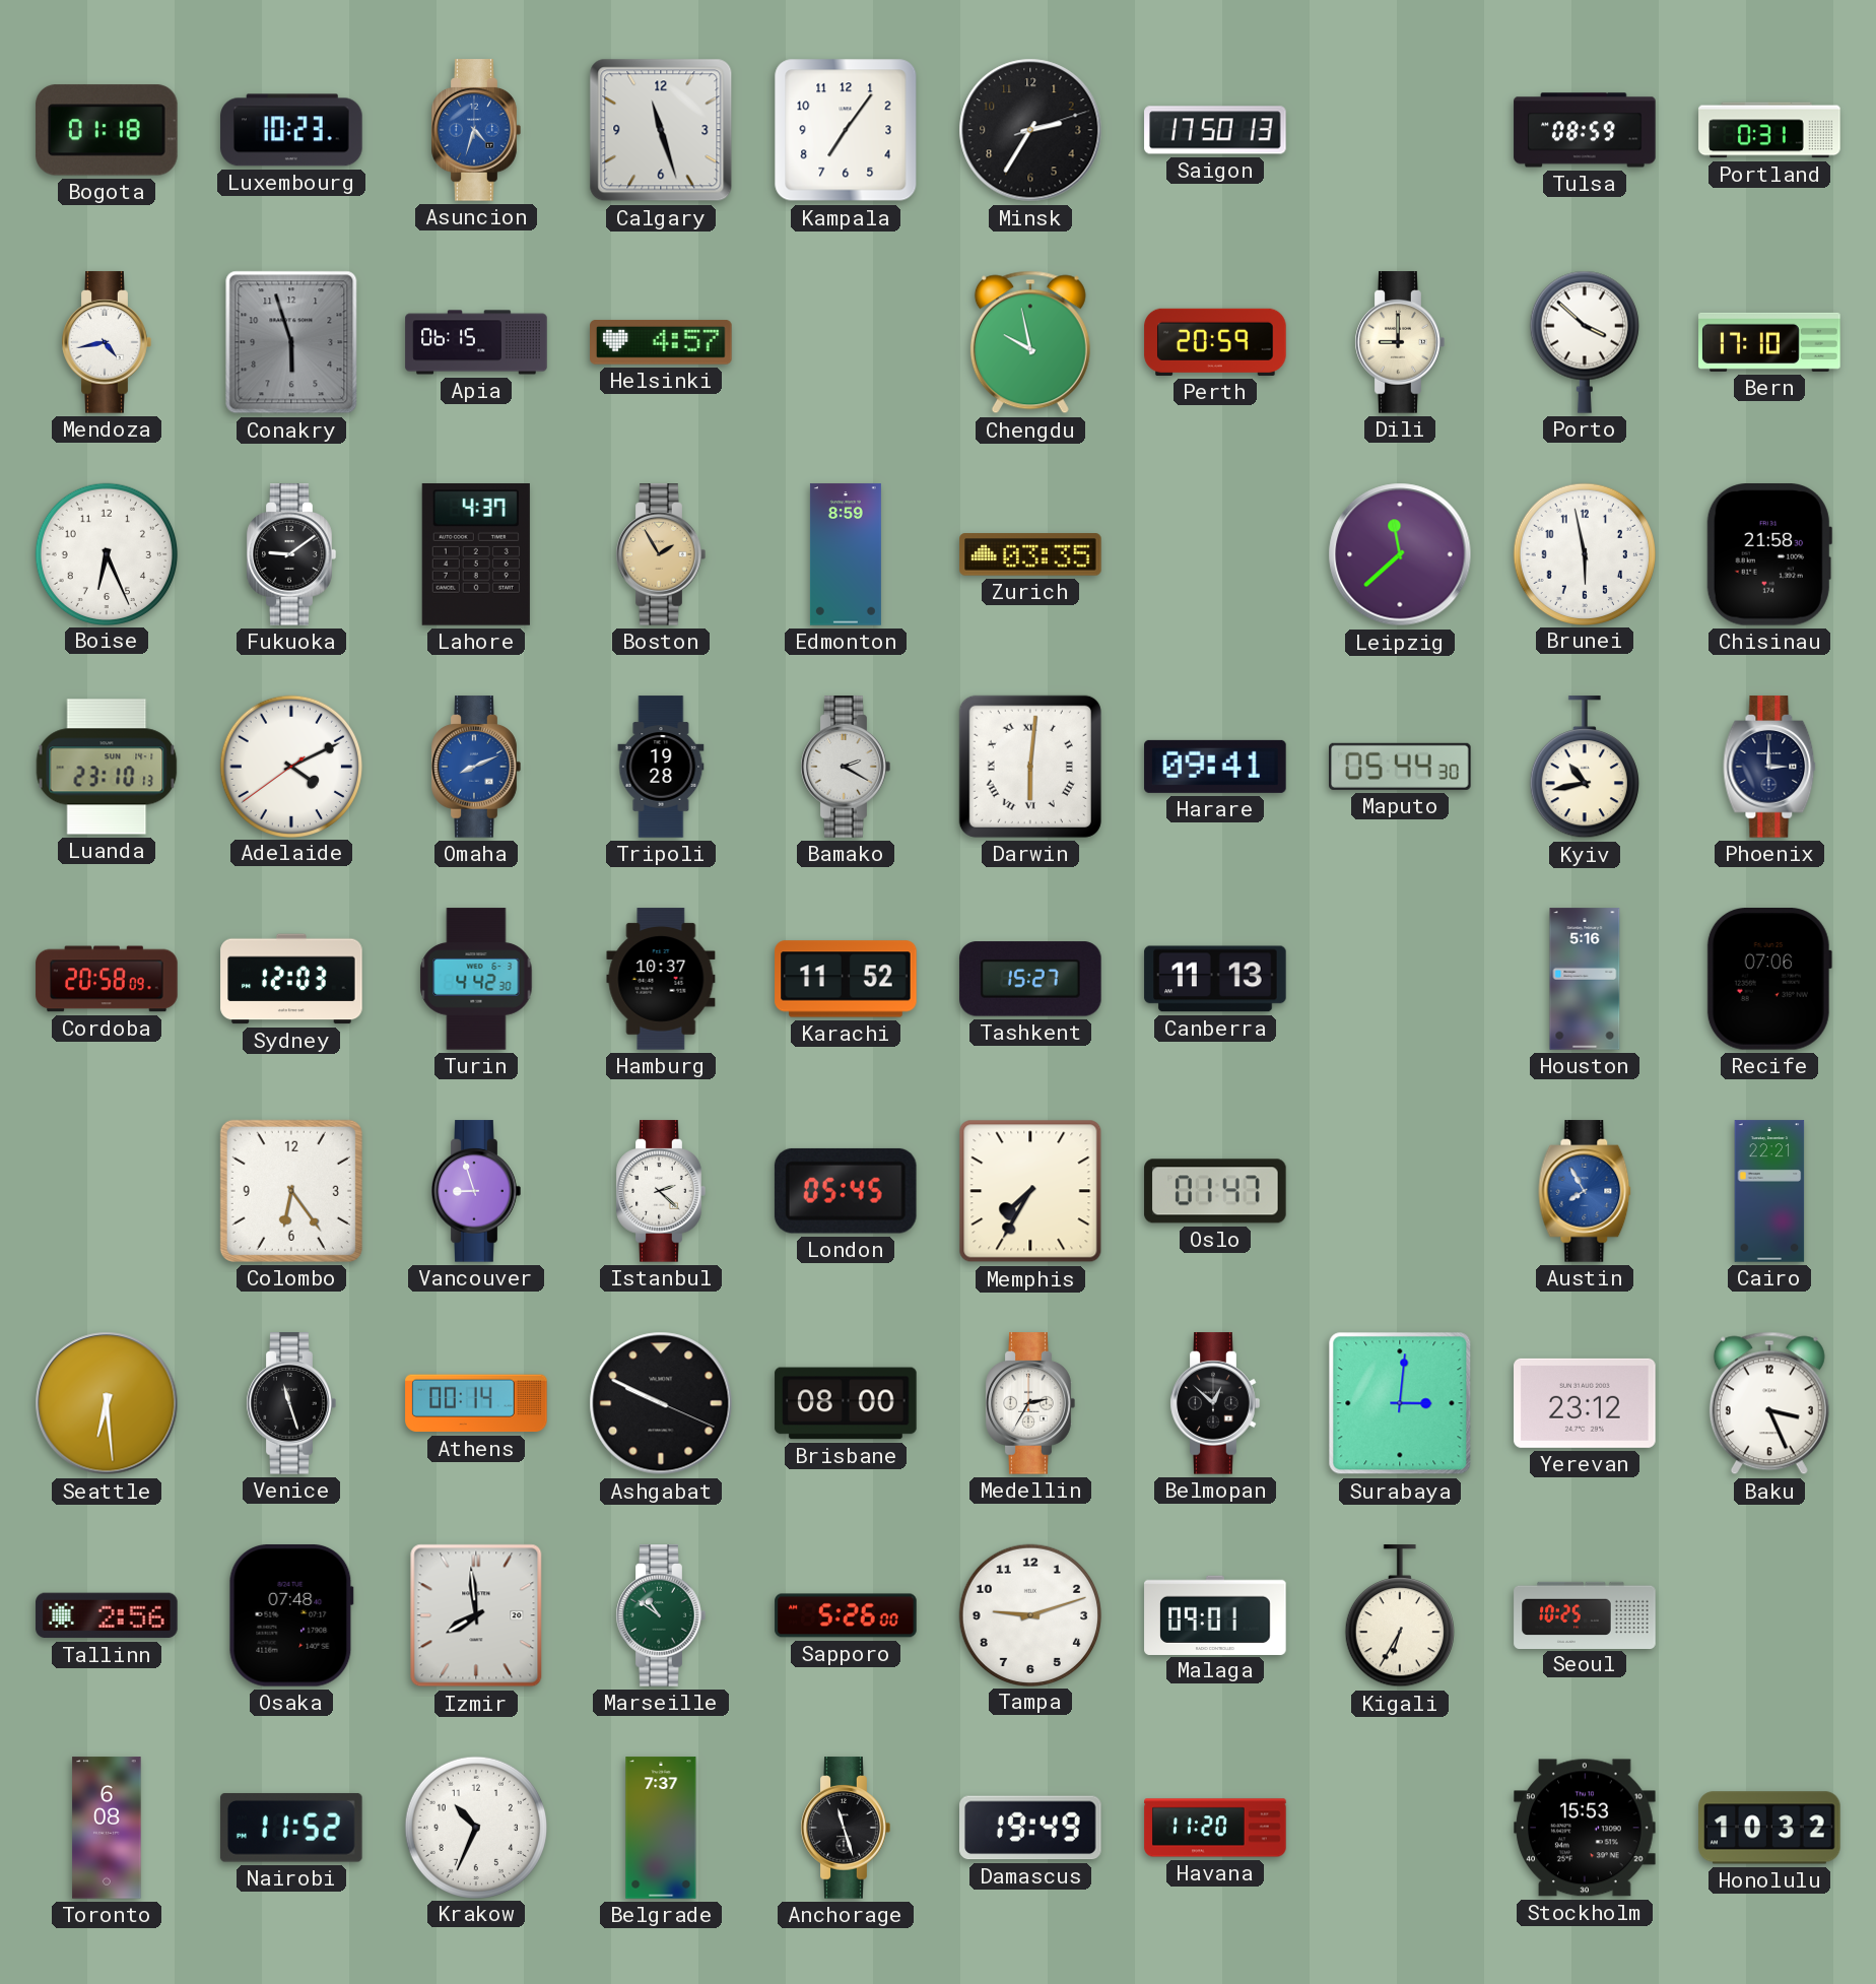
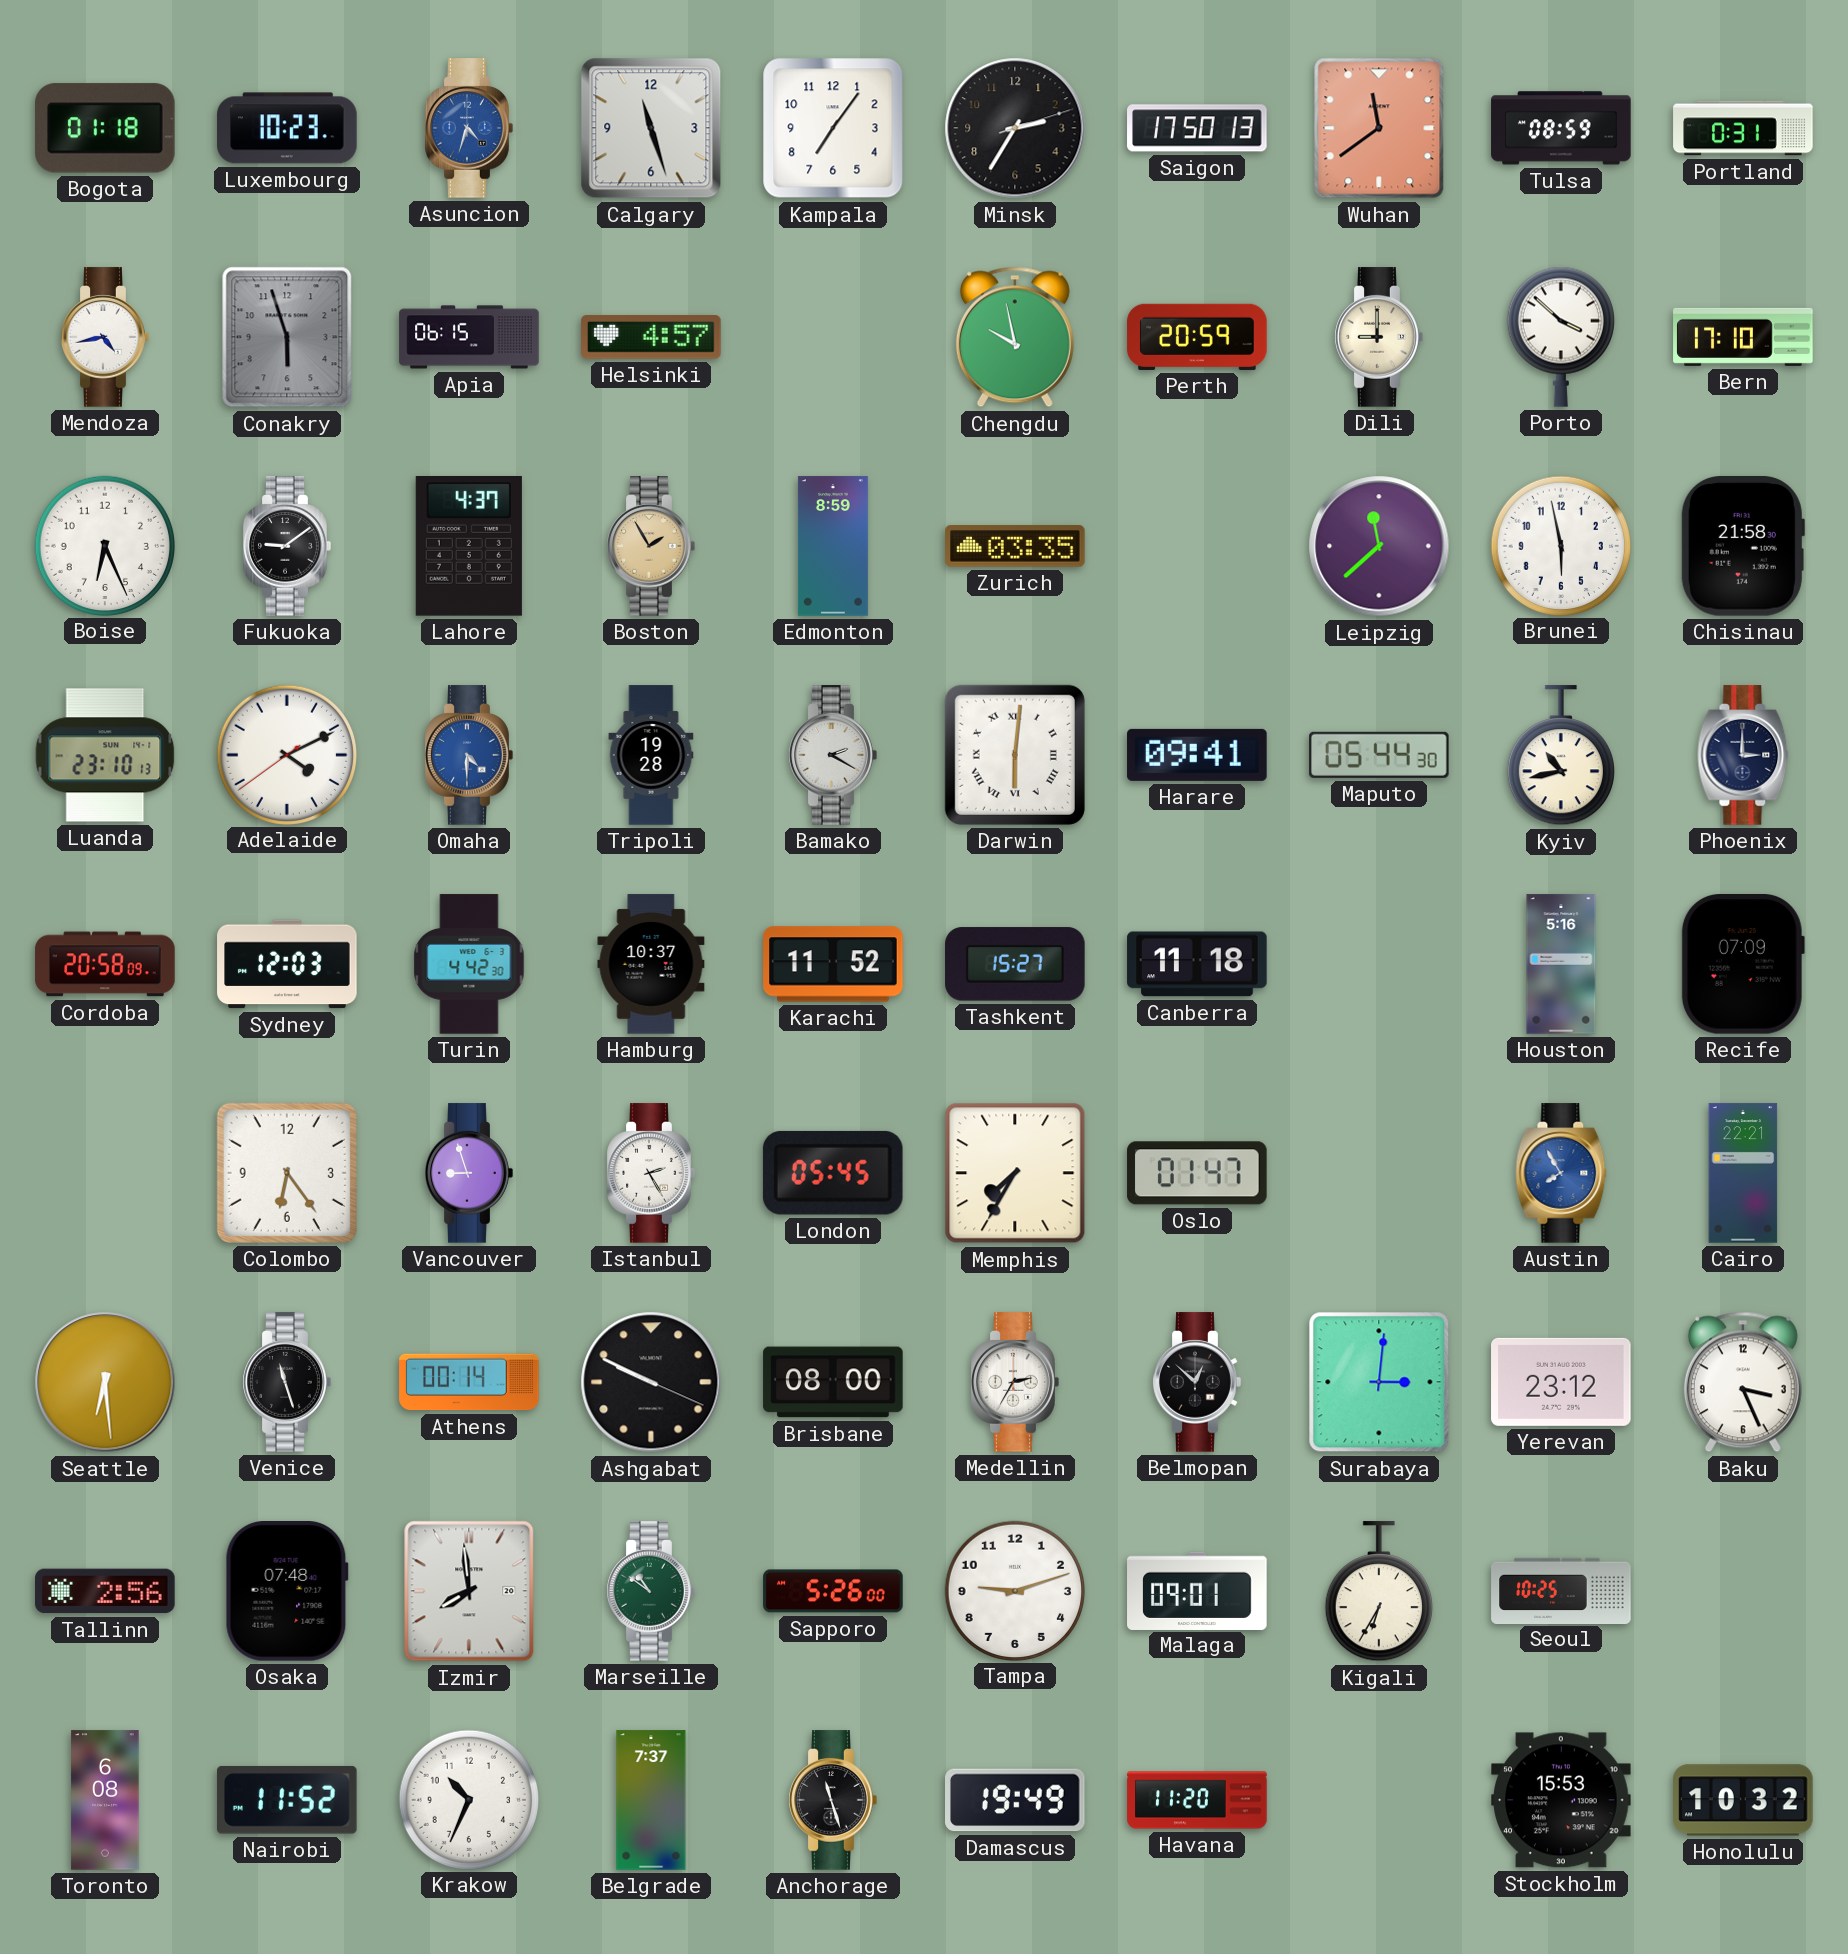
Wuhan: none -> 11:39 (1379, 128)
Omaha: 8:11 -> 4:30 (469, 755)
Canberra: 11:13 -> 11:18 (1197, 964)
Recife: 07:06 -> 07:09 (1743, 965)
Istanbul: 2:22 -> 2:25 (651, 1173)
